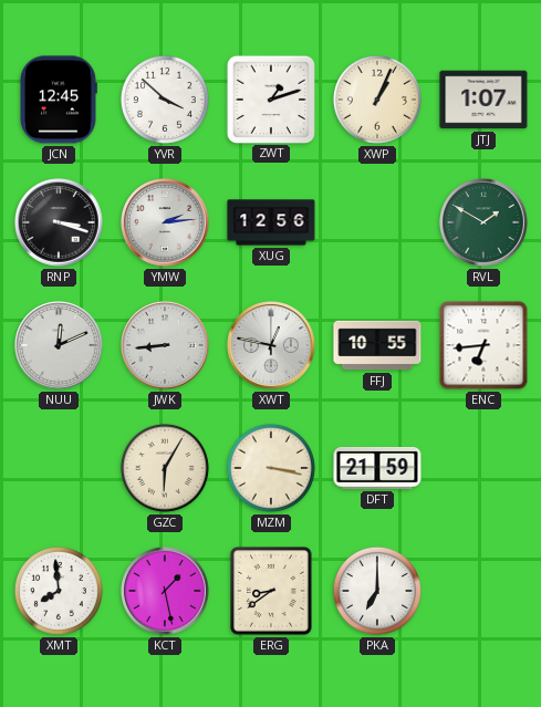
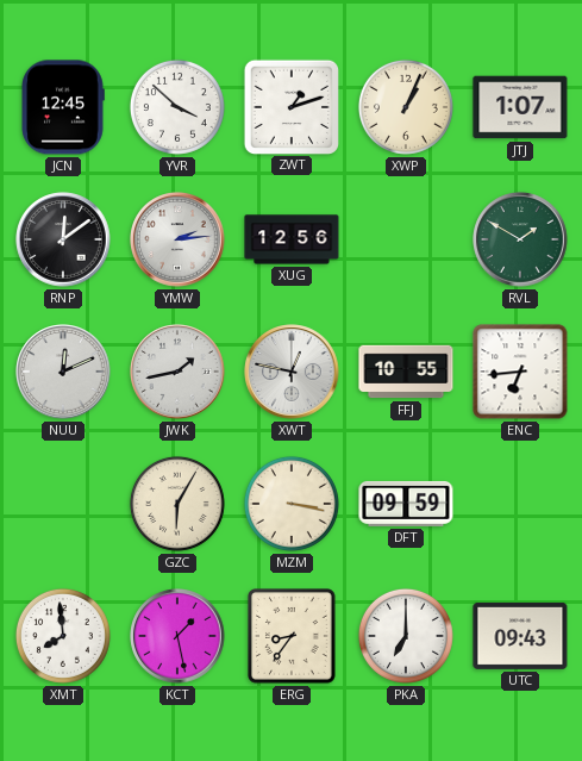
RNP: 3:18 -> 12:09 (63, 239)
JWK: 8:44 -> 1:43 (177, 372)
DFT: 21:59 -> 09:59 (406, 504)
ERG: 8:39 -> 8:36 (293, 637)
UTC: none -> 09:43 (520, 636)
